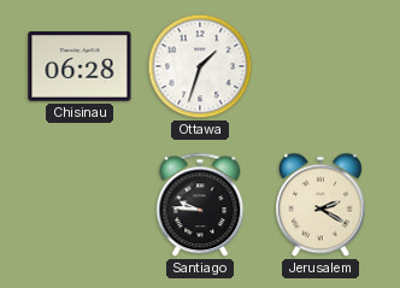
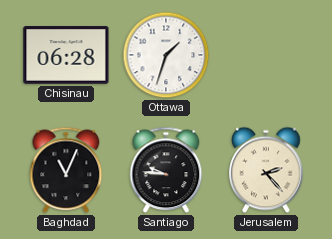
Baghdad: none -> 11:04 (66, 170)
Jerusalem: 2:20 -> 2:23 (266, 170)
